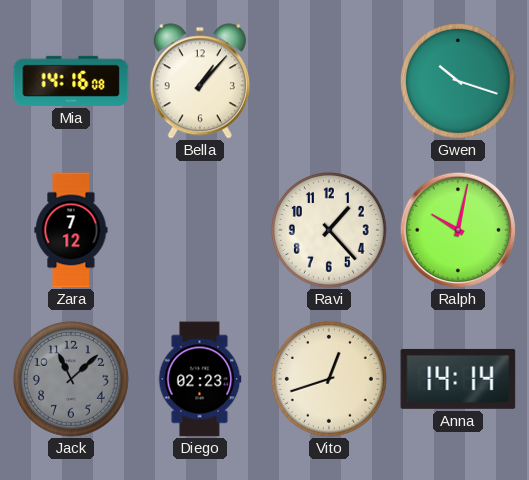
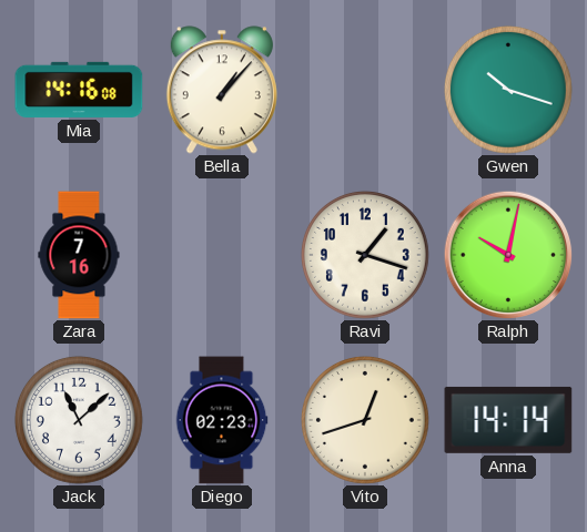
Zara: 7:12 -> 7:16 (79, 255)
Ravi: 1:23 -> 1:18 (365, 255)
Jack dial: grey -> white (79, 420)
